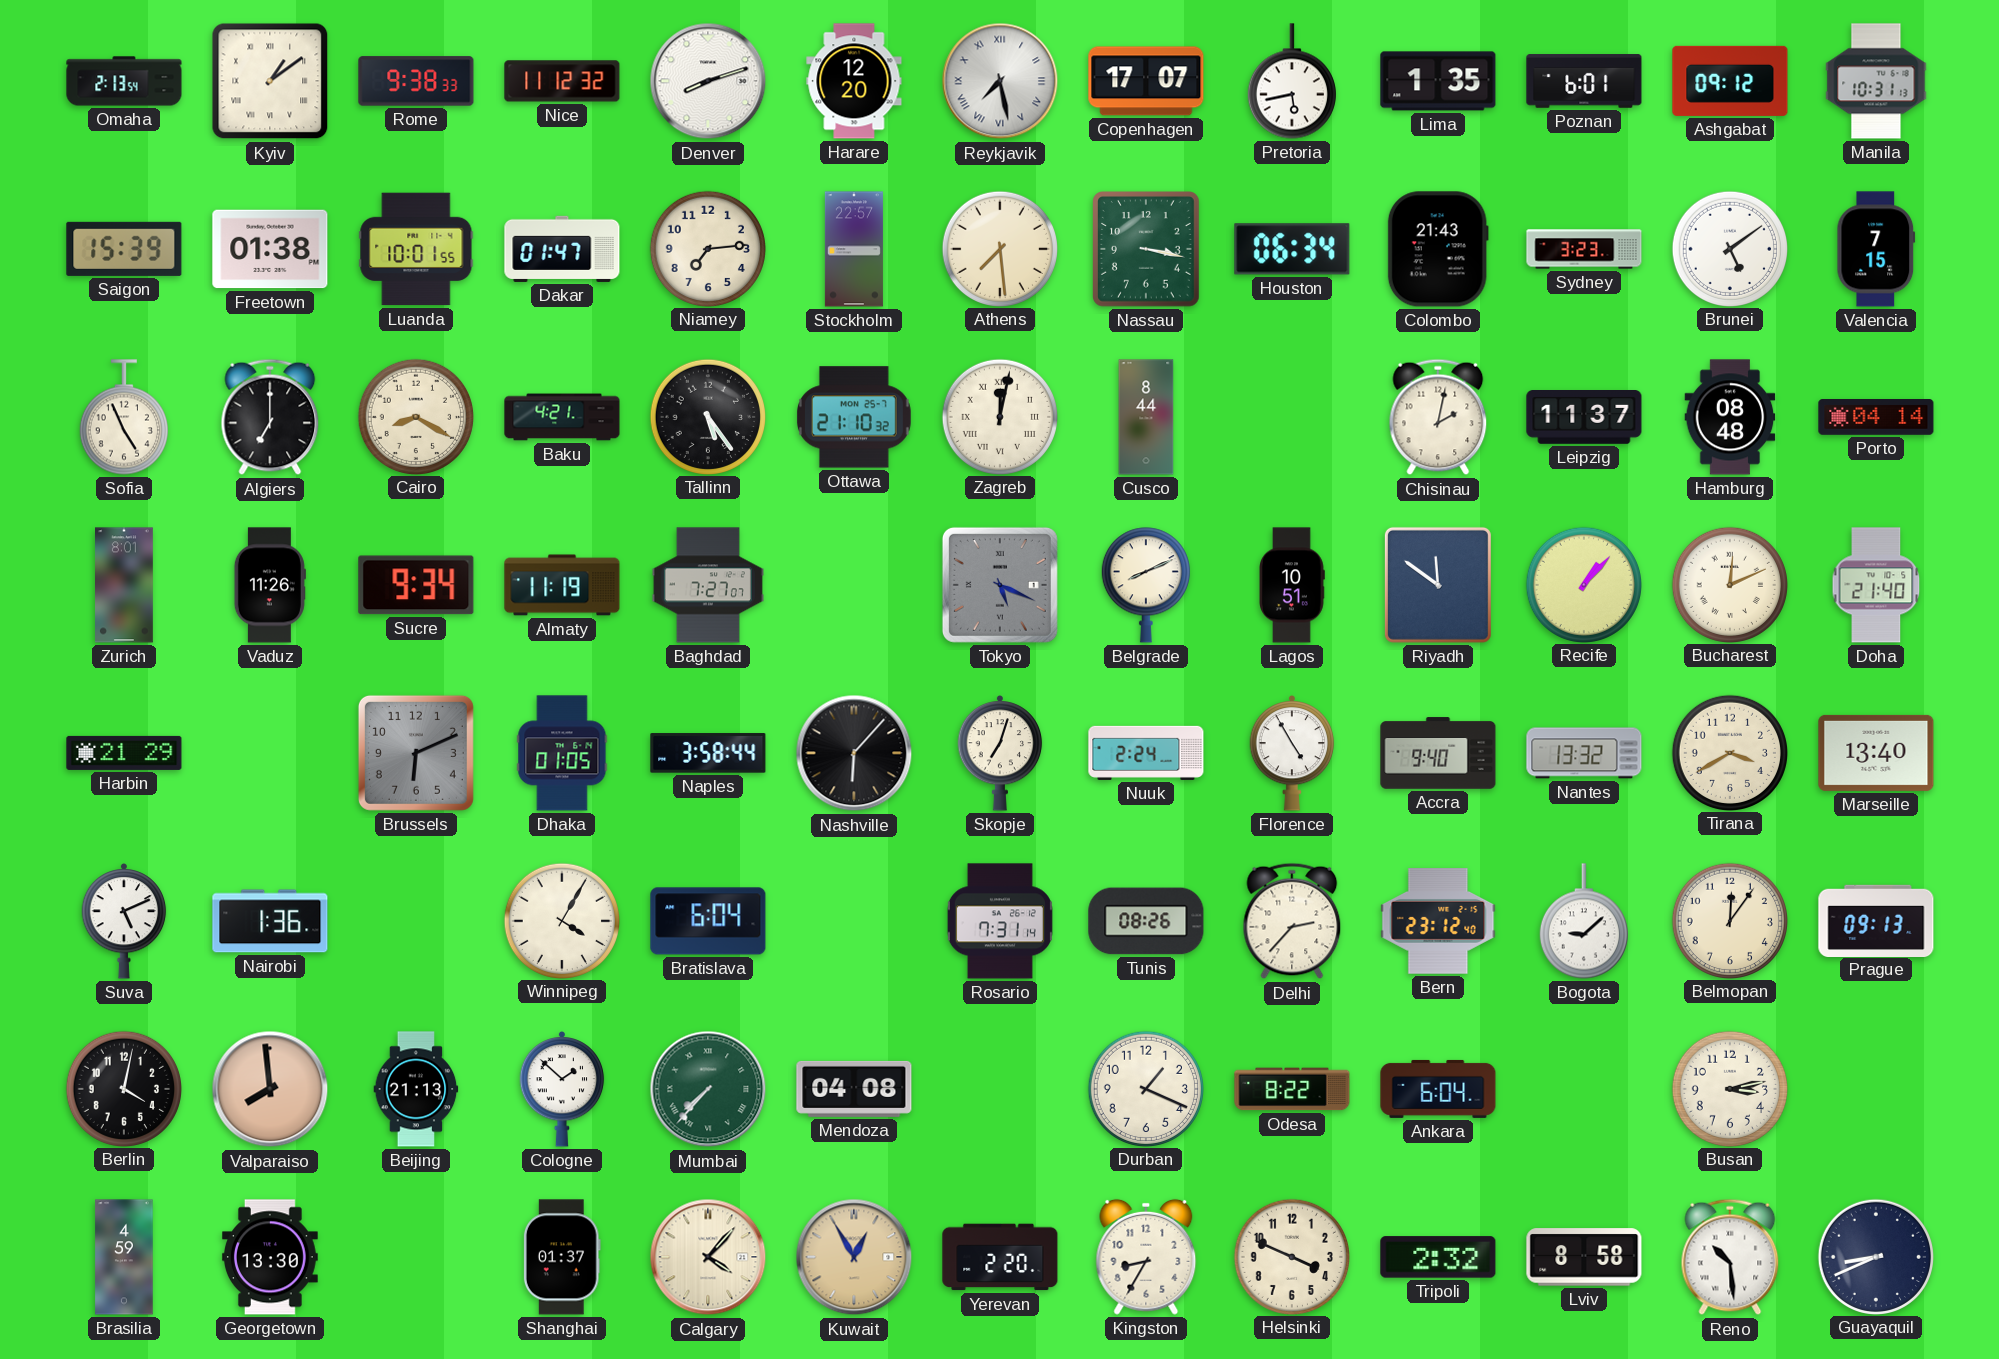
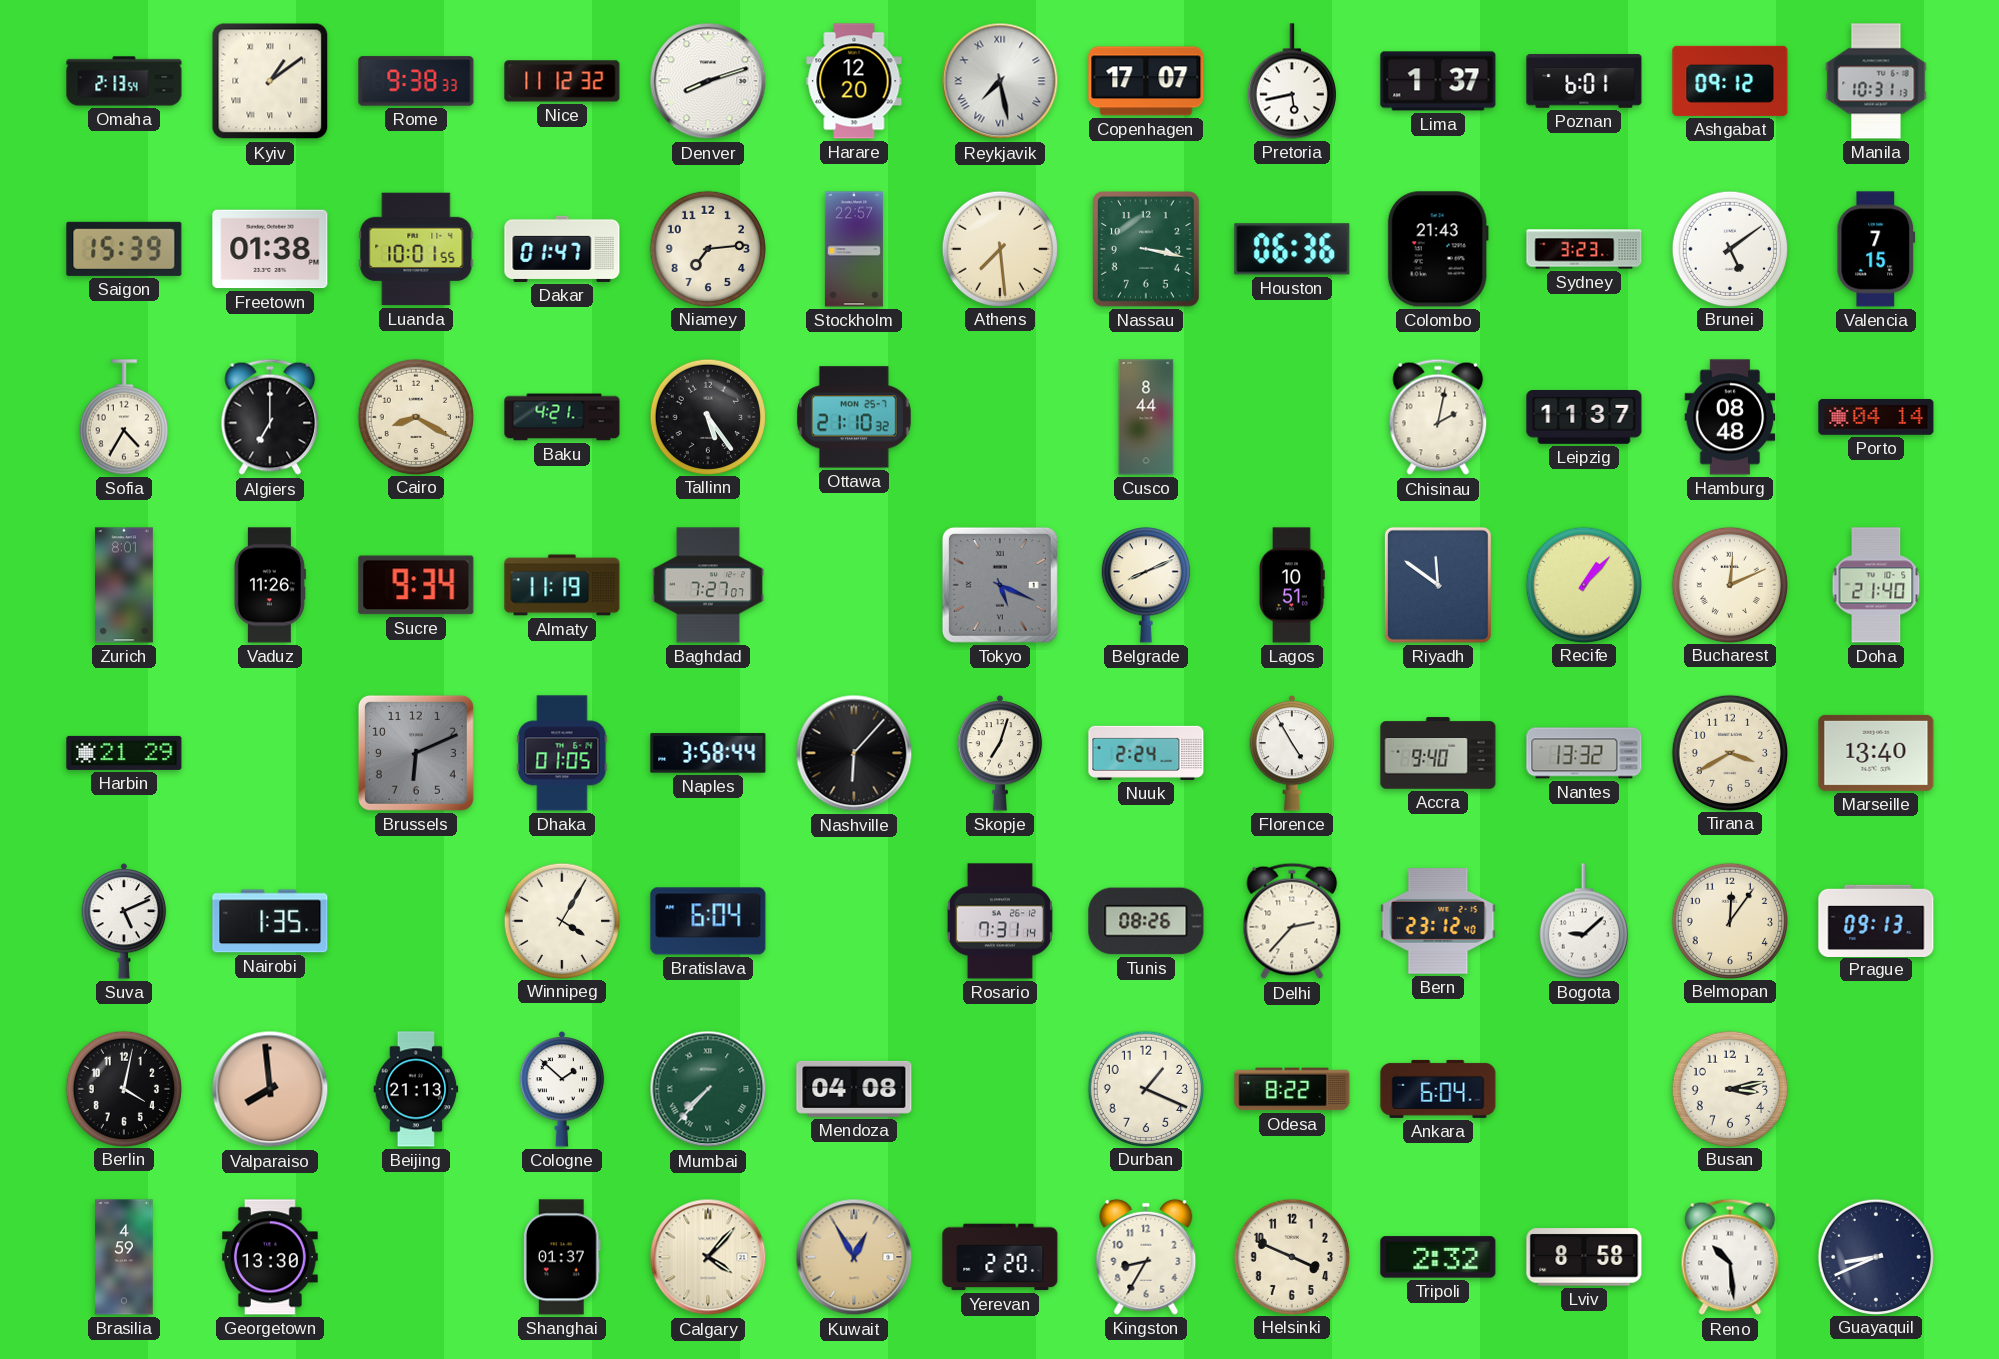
Lima: 1:35 -> 1:37 (1438, 81)
Houston: 06:34 -> 06:36 (1292, 249)
Sofia: 4:56 -> 4:35 (124, 417)
Zagreb: 12:02 -> none (999, 416)
Nairobi: 1:36 -> 1:35 (270, 921)
